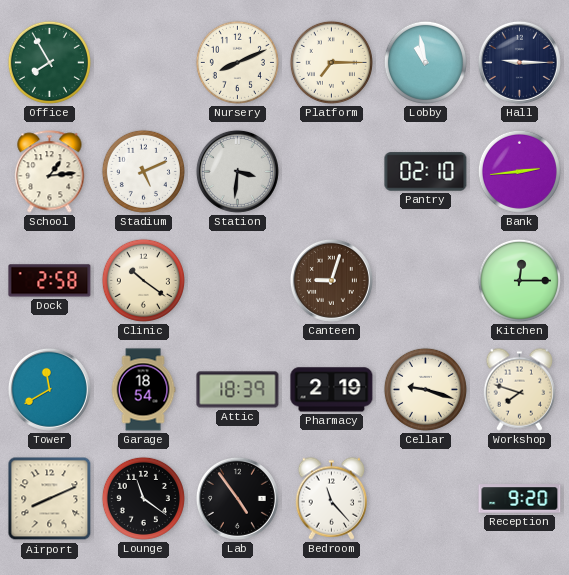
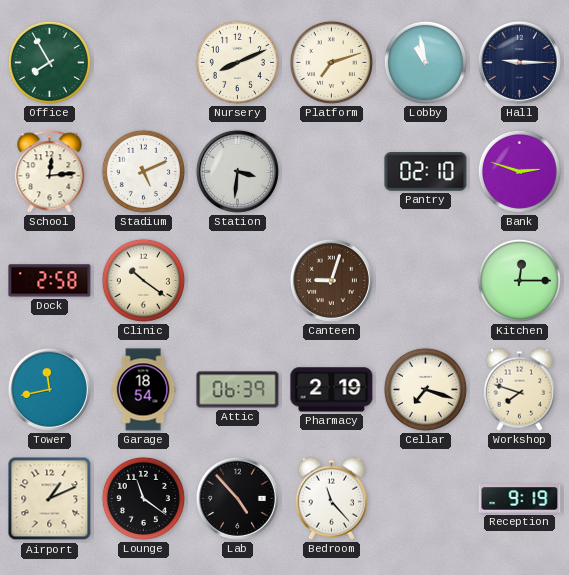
Platform: 7:15 -> 7:12 (331, 62)
School: 1:14 -> 12:14 (50, 172)
Bank: 2:44 -> 2:48 (519, 171)
Tower: 11:40 -> 11:43 (49, 389)
Attic: 18:39 -> 06:39 (238, 390)
Cellar: 9:18 -> 7:18 (425, 389)
Airport: 8:11 -> 1:11 (50, 499)
Lab: 4:54 -> 4:53 (237, 498)
Reception: 9:20 -> 9:19 (520, 499)
